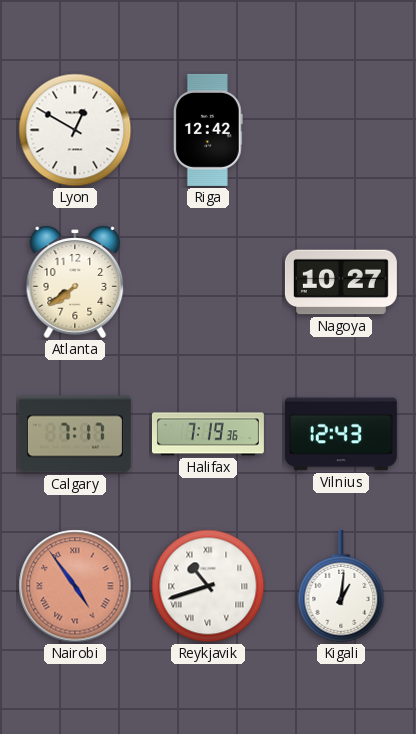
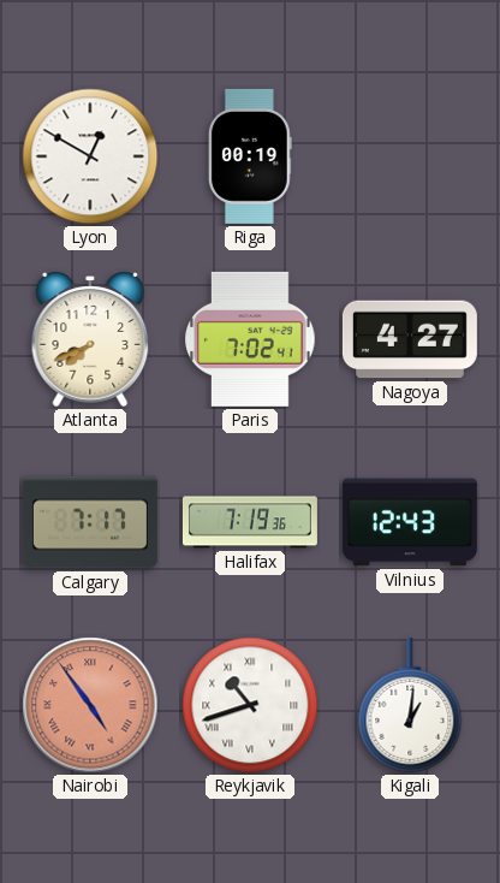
Riga: 12:42 -> 00:19 (250, 156)
Atlanta: 7:39 -> 7:41 (90, 339)
Paris: none -> 7:02 (250, 339)
Nagoya: 10:27 -> 4:27 (410, 339)
